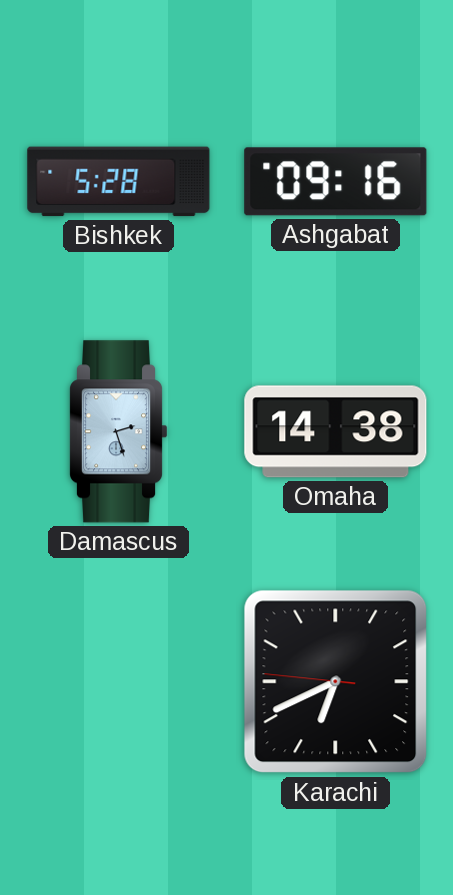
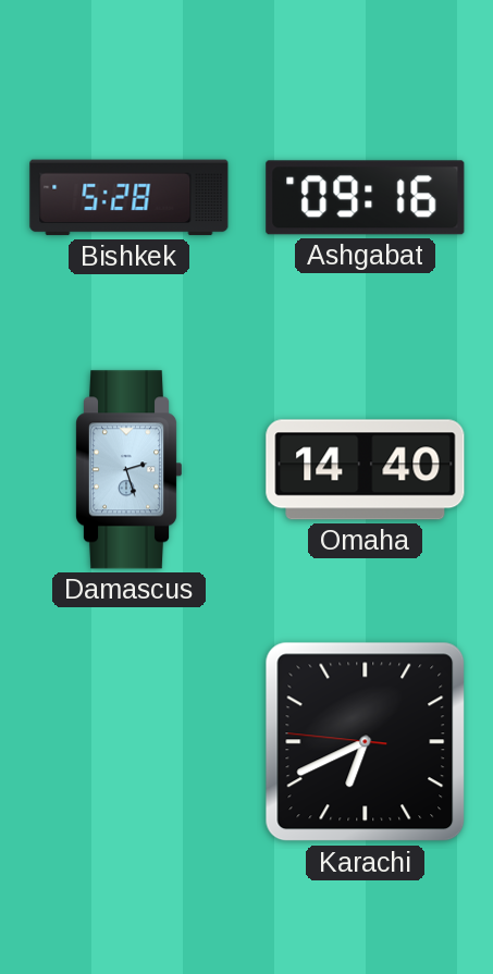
Omaha: 14:38 -> 14:40 (366, 470)
